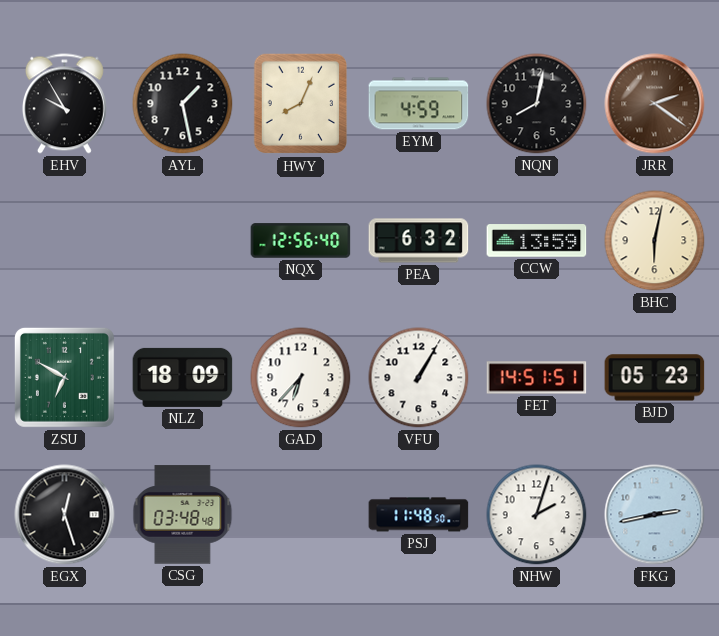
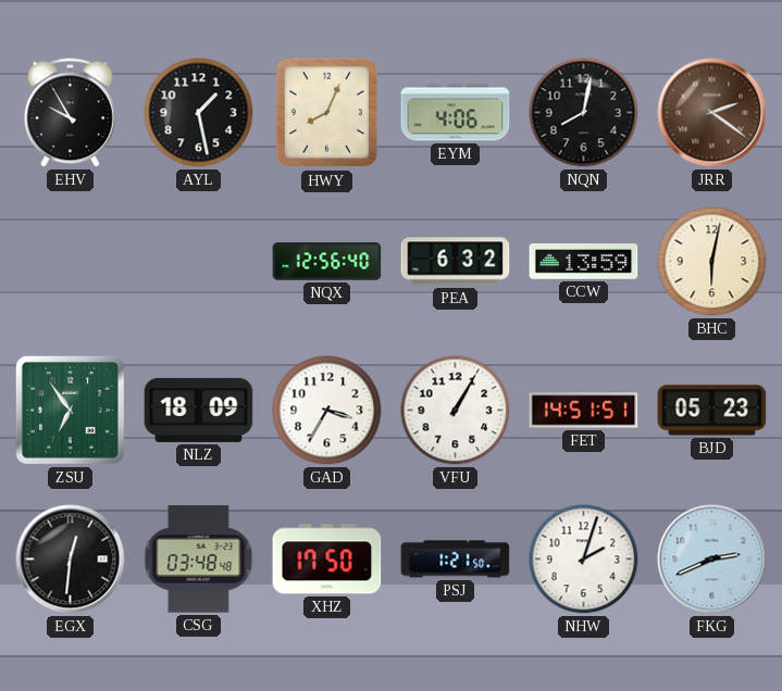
EYM: 4:59 -> 4:06 (456, 113)
ZSU: 6:50 -> 6:54 (70, 410)
GAD: 6:37 -> 3:35 (327, 411)
EGX: 12:27 -> 12:31 (71, 560)
XHZ: none -> 17:50 (327, 560)
PSJ: 11:48 -> 1:21 (456, 560)
FKG: 2:43 -> 2:41 (712, 560)
